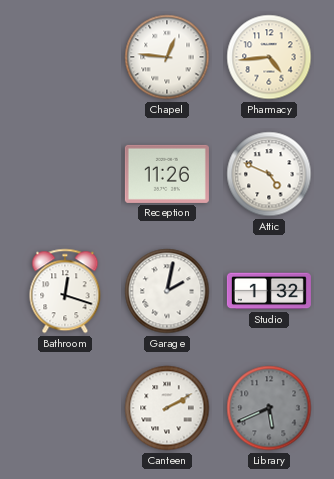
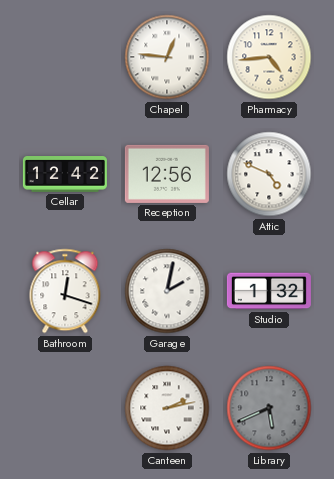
Cellar: none -> 12:42 (65, 175)
Reception: 11:26 -> 12:56 (167, 174)
Canteen: 2:10 -> 2:13 (167, 408)
